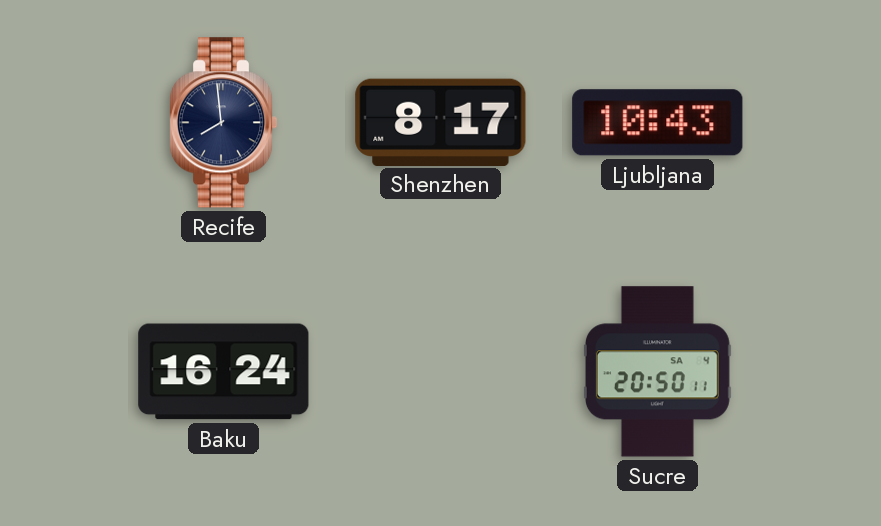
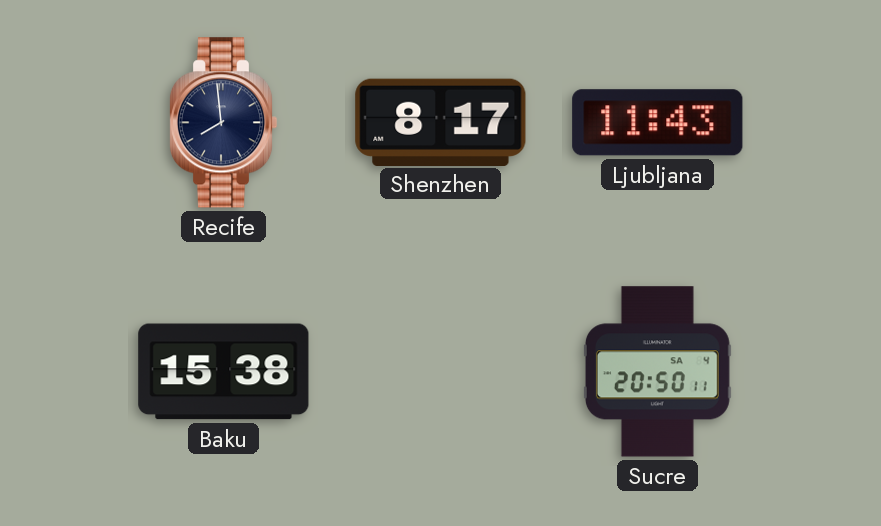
Ljubljana: 10:43 -> 11:43 (658, 123)
Baku: 16:24 -> 15:38 (224, 372)
